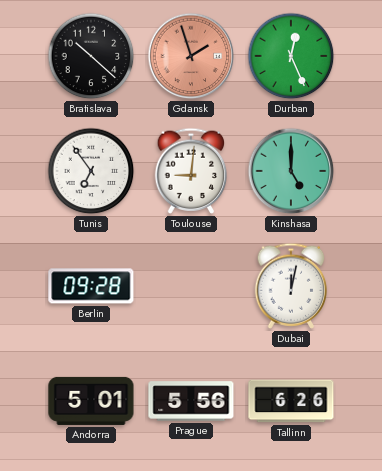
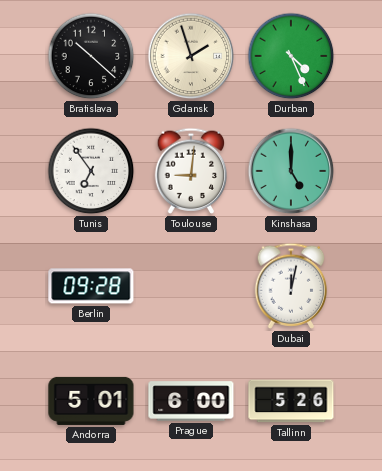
Gdansk dial: salmon -> cream (191, 56)
Durban: 12:26 -> 4:26 (291, 56)
Prague: 5:56 -> 6:00 (191, 401)
Tallinn: 6:26 -> 5:26 (291, 401)
